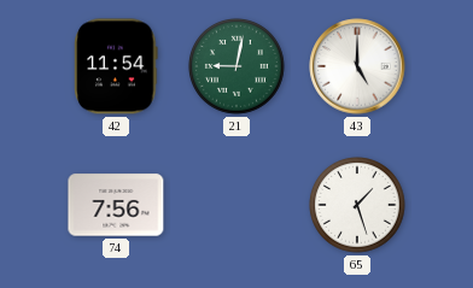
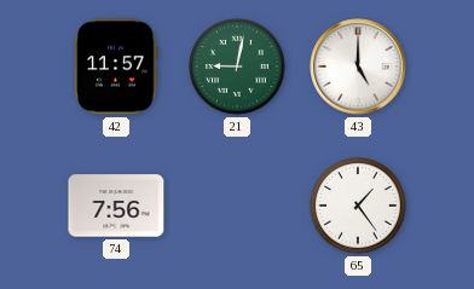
42: 11:54 -> 11:57 (116, 67)
65: 1:27 -> 1:24 (359, 207)
